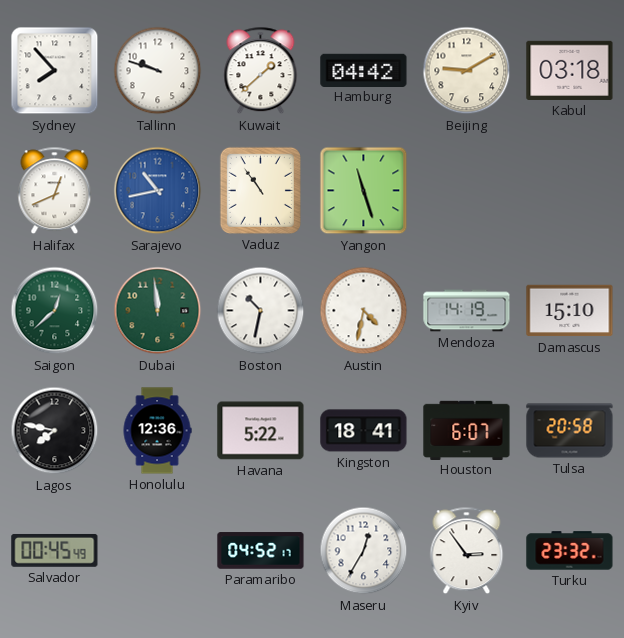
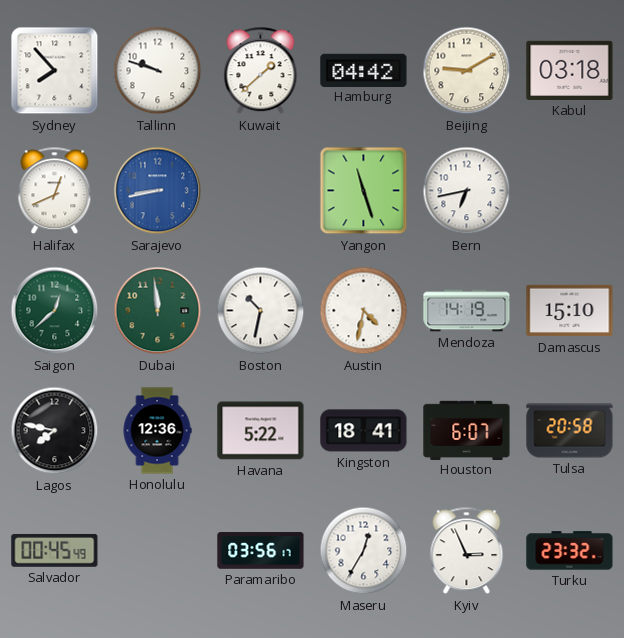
Sarajevo: 10:43 -> 8:43 (158, 191)
Vaduz: 10:54 -> none (260, 190)
Bern: none -> 6:43 (467, 191)
Paramaribo: 04:52 -> 03:56 (261, 551)
Kyiv: 2:54 -> 2:56 (467, 551)
